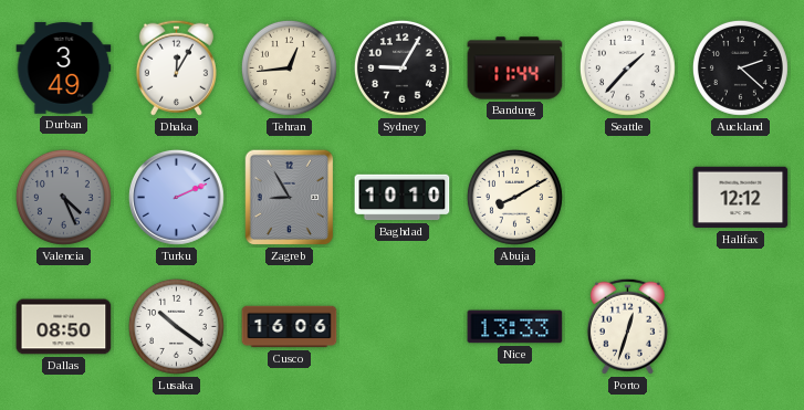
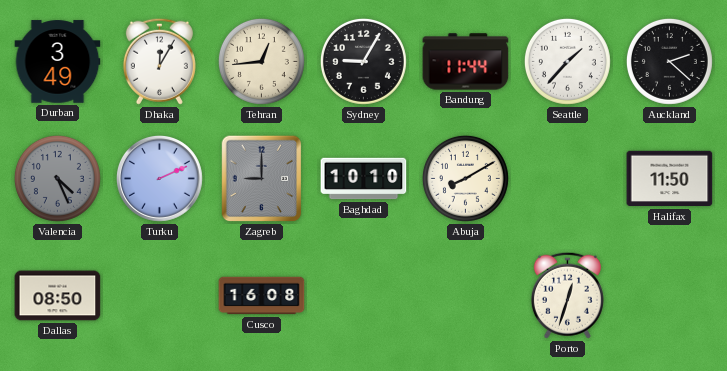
Zagreb: 8:55 -> 9:00 (262, 179)
Halifax: 12:12 -> 11:50 (670, 179)
Lusaka: 10:21 -> none (176, 326)
Cusco: 16:06 -> 16:08 (262, 296)
Nice: 13:33 -> none (515, 327)
